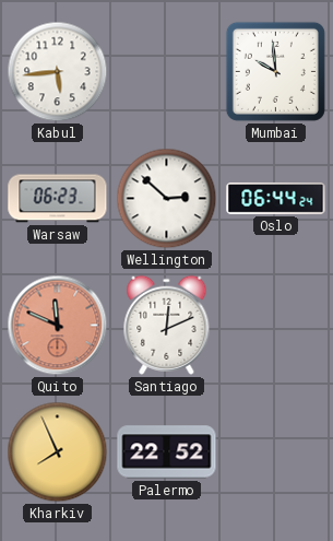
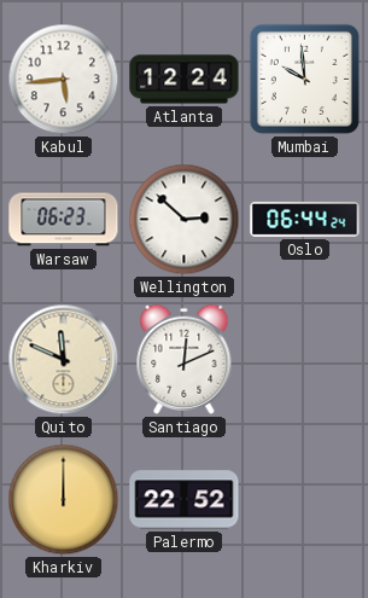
Atlanta: none -> 12:24 (185, 80)
Quito dial: salmon -> cream (64, 360)
Kharkiv: 7:56 -> 12:00 (64, 500)
